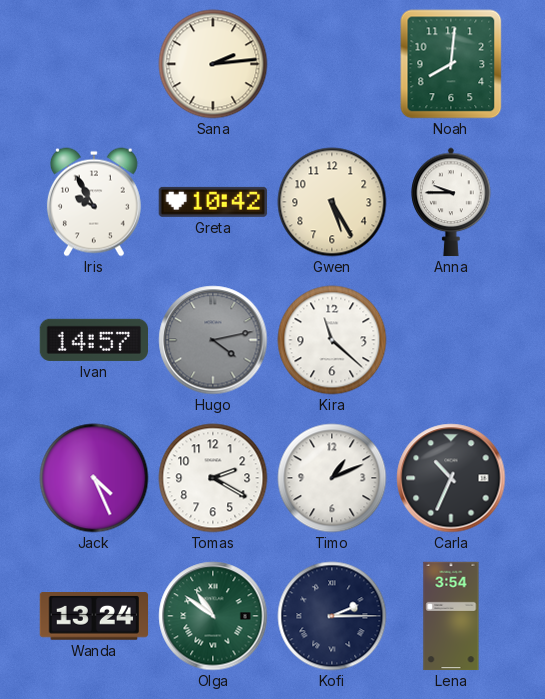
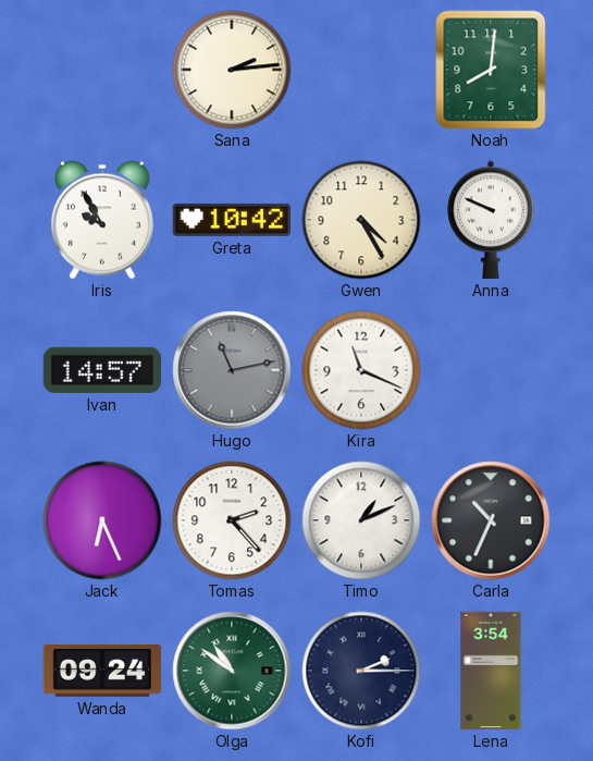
Gwen: 5:25 -> 4:25 (361, 220)
Anna: 9:45 -> 9:49 (491, 220)
Hugo: 4:13 -> 11:13 (232, 370)
Kira: 11:22 -> 11:19 (361, 370)
Jack: 4:26 -> 6:26 (102, 520)
Tomas: 2:20 -> 2:23 (232, 520)
Wanda: 13:24 -> 09:24 (102, 672)
